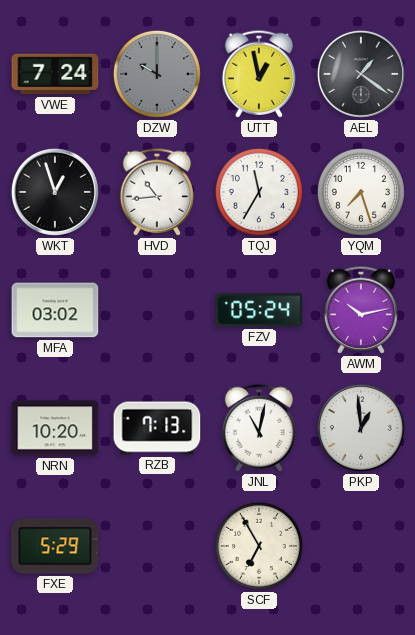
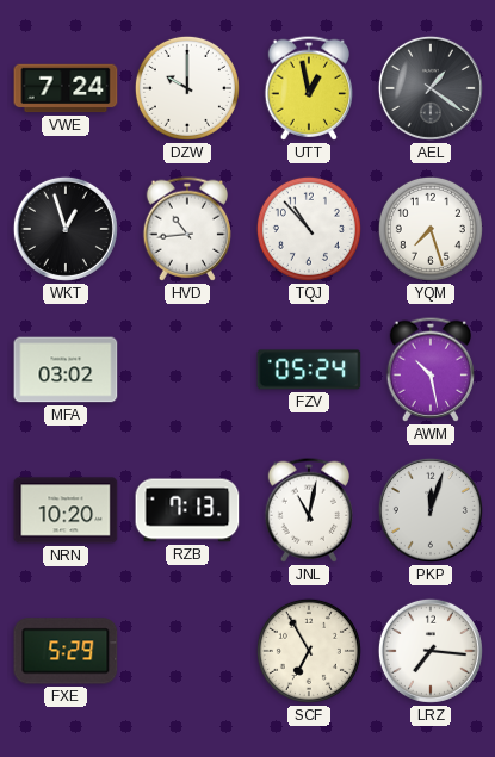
DZW dial: grey -> white (187, 88)
TQJ: 11:35 -> 10:53 (309, 229)
AWM: 10:13 -> 10:28 (429, 370)
PKP: 12:59 -> 12:03 (431, 510)
LRZ: none -> 7:16 (431, 651)
